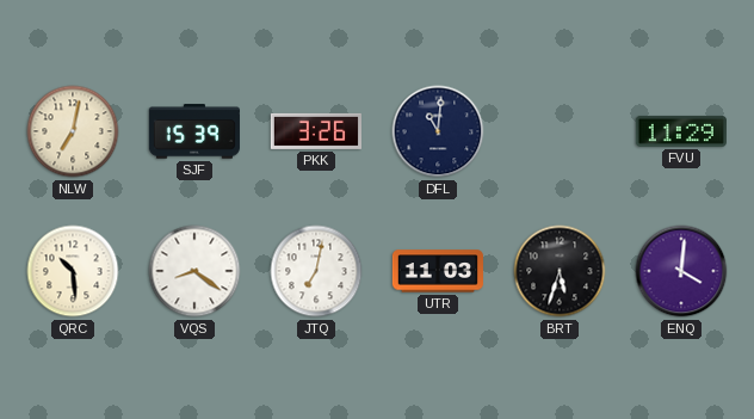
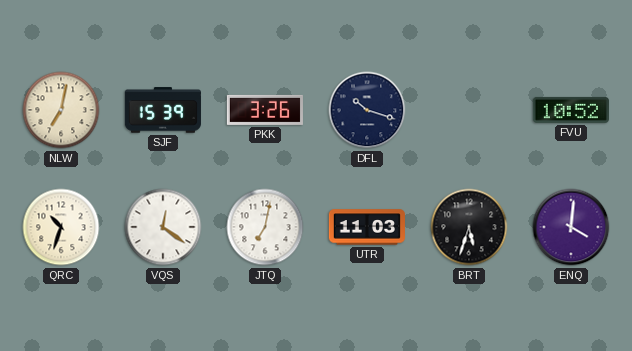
DFL: 11:01 -> 10:18 (367, 110)
FVU: 11:29 -> 10:52 (571, 110)
QRC: 10:29 -> 10:33 (61, 227)
VQS: 8:21 -> 12:21 (163, 227)
